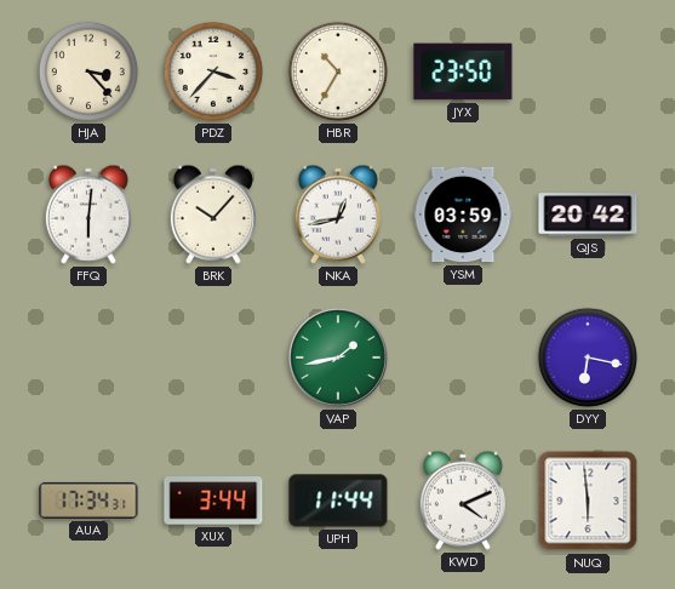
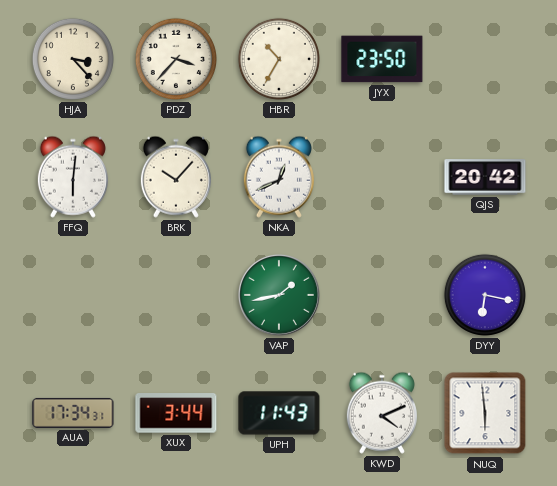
NKA: 12:43 -> 12:41 (279, 177)
YSM: 03:59 -> none (463, 215)
UPH: 11:44 -> 11:43 (279, 413)
